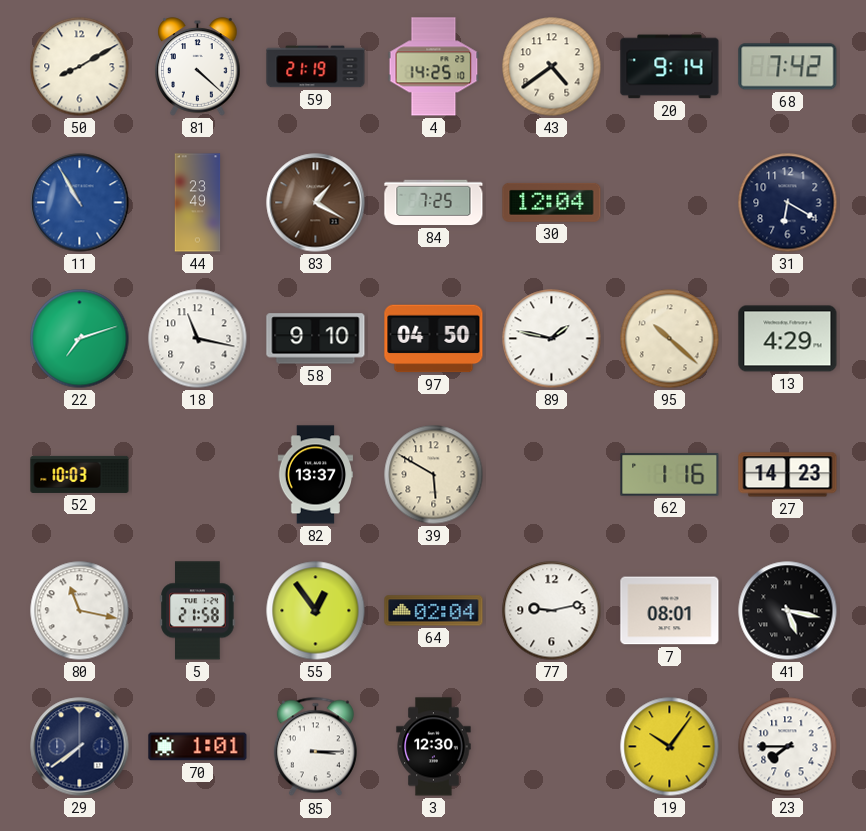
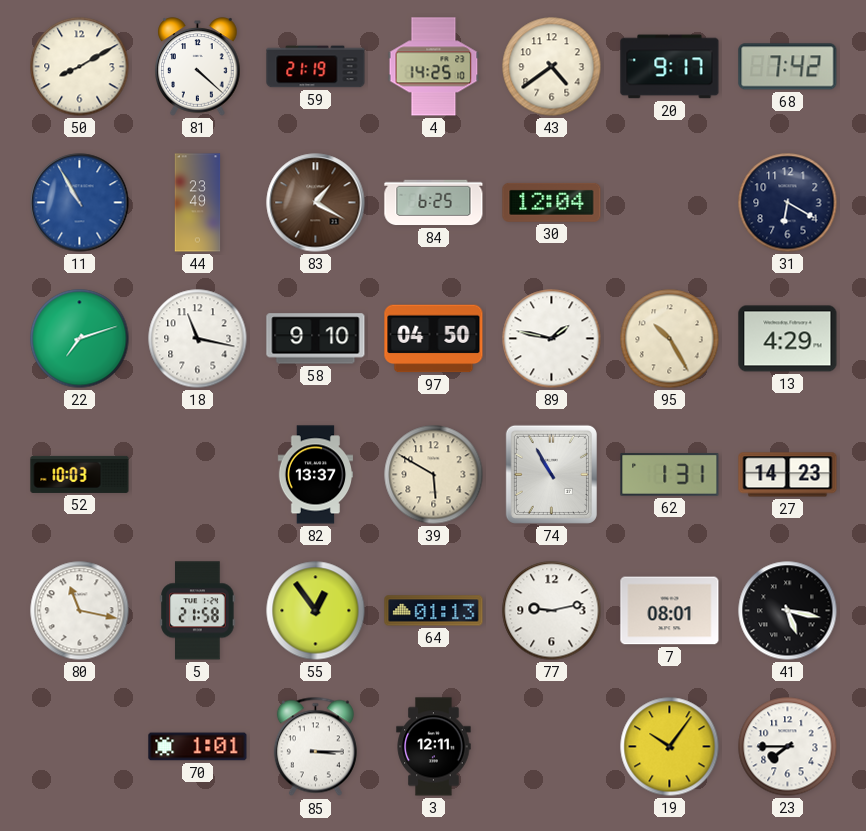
20: 9:14 -> 9:17 (670, 67)
84: 7:25 -> 6:25 (434, 203)
95: 10:22 -> 10:25 (670, 339)
74: none -> 10:55 (551, 474)
62: 1:16 -> 1:31 (670, 475)
64: 02:04 -> 01:13 (434, 611)
29: 7:39 -> none (80, 747)
3: 12:30 -> 12:11 (434, 747)
